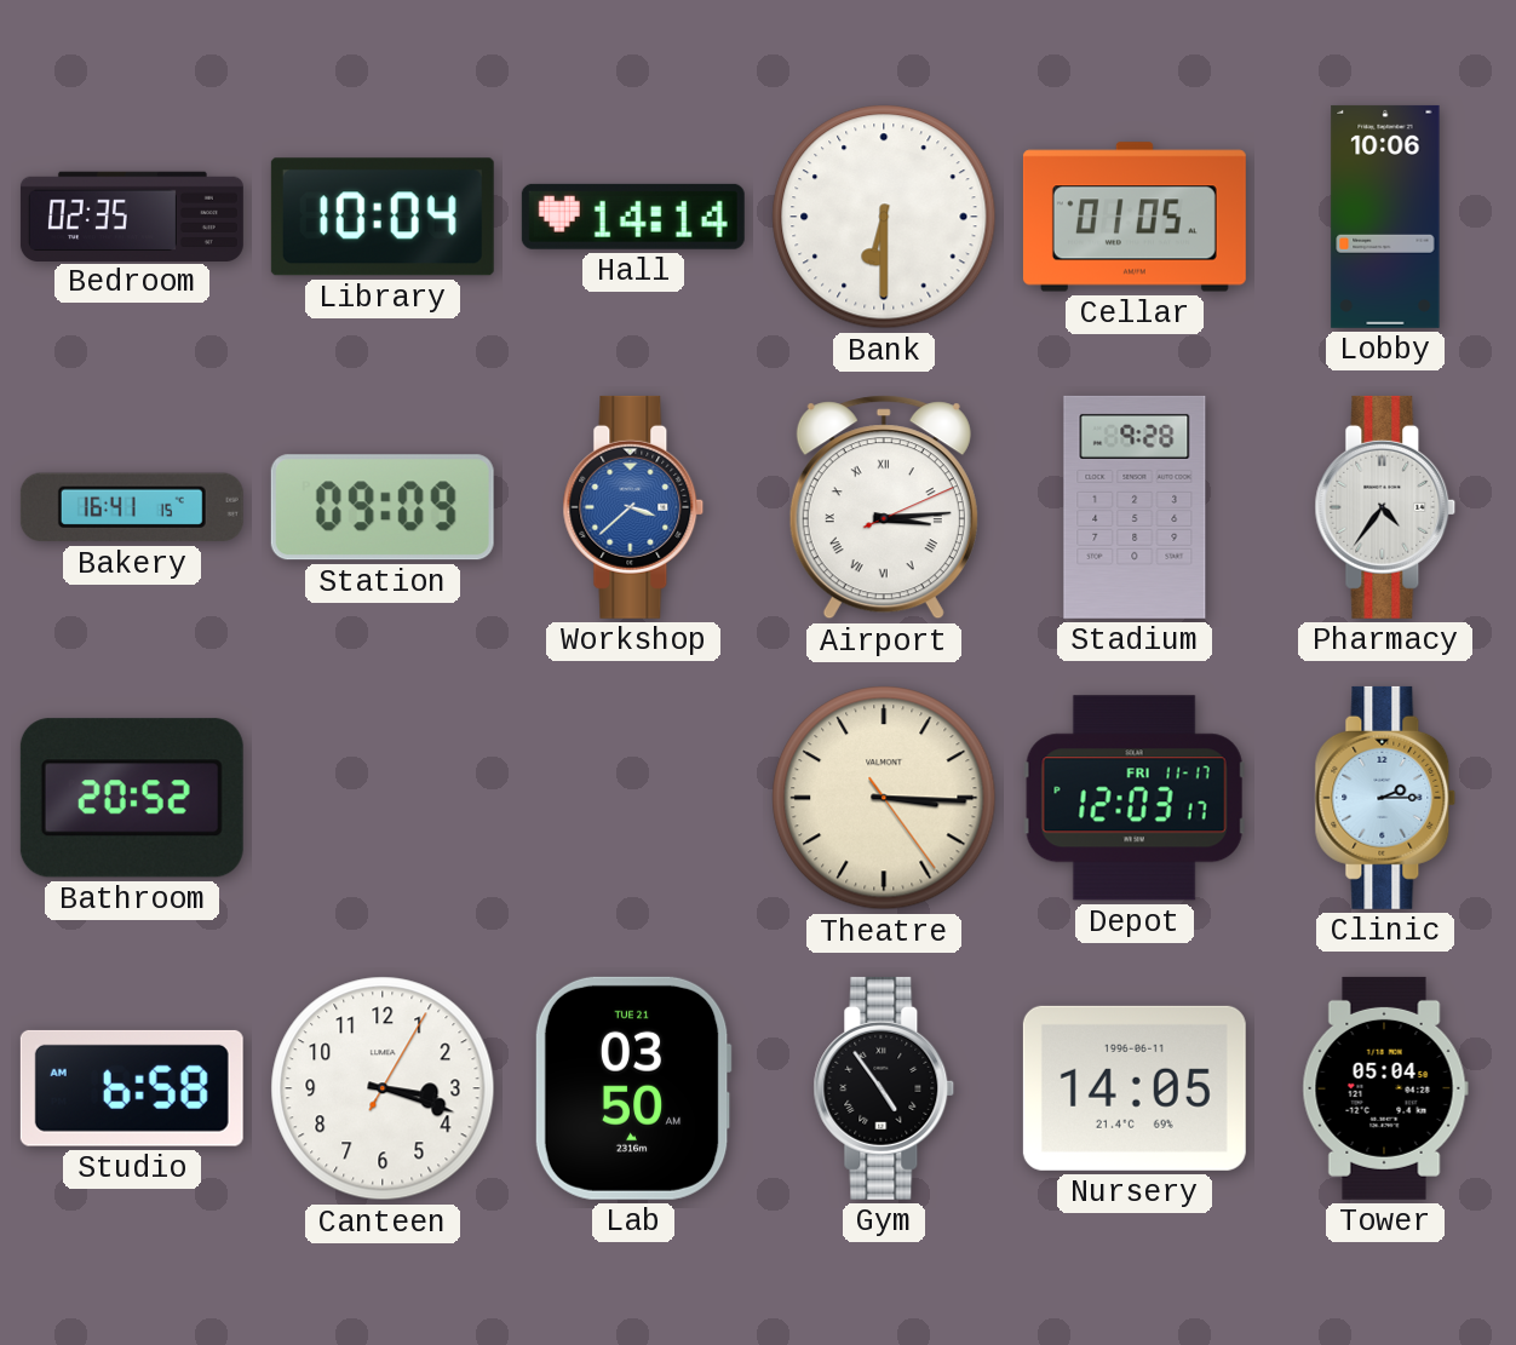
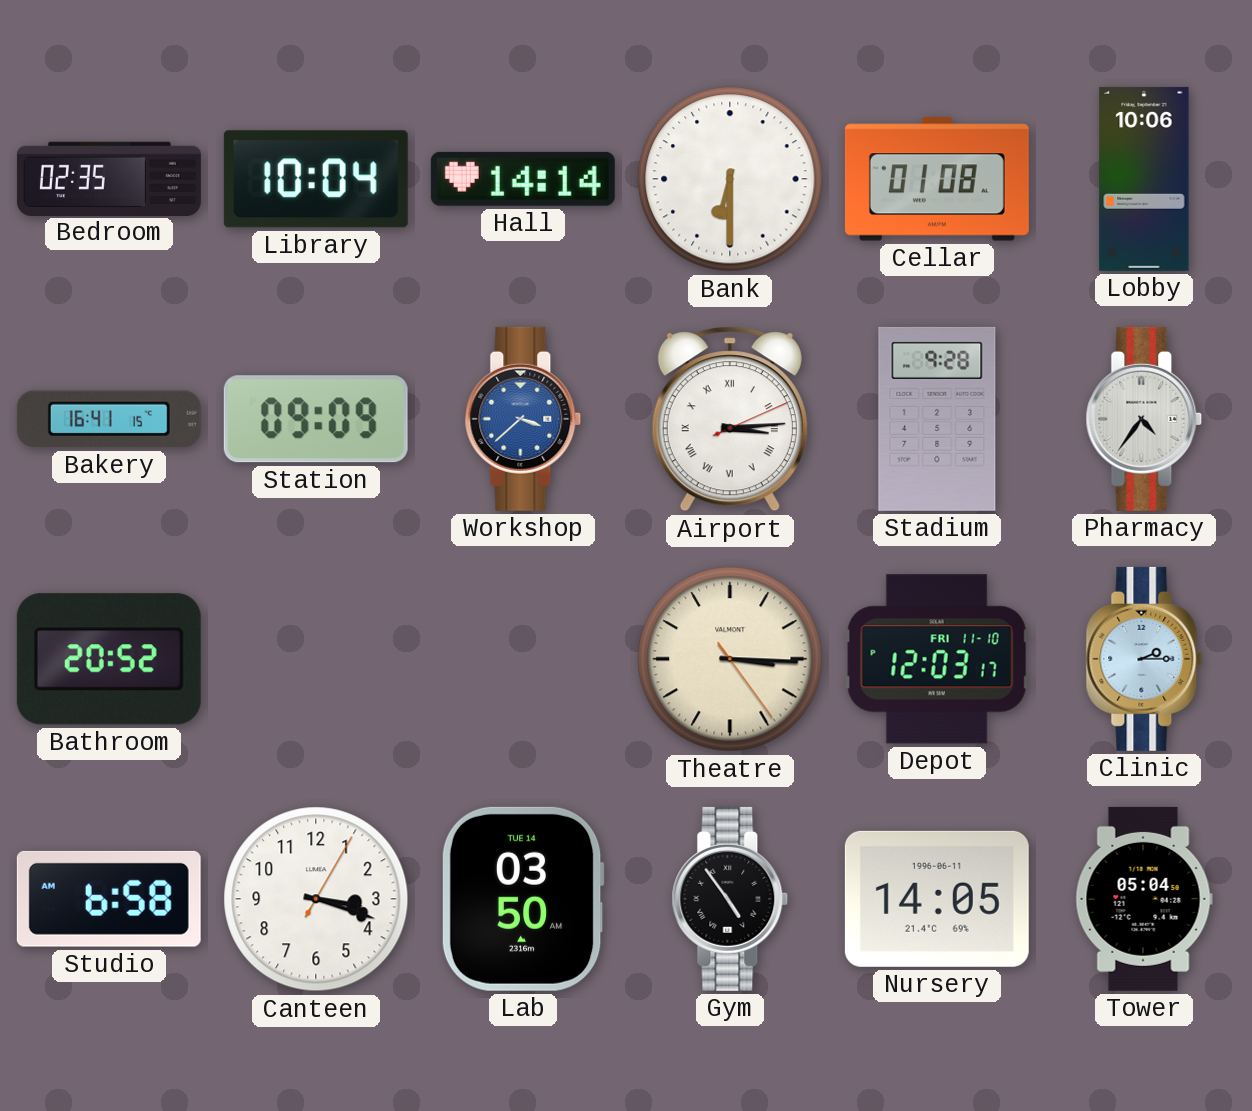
Cellar: 01:05 -> 01:08 (937, 179)
Depot date: FRI 11-17 -> FRI 11-10 (937, 659)
Lab date: TUE 21 -> TUE 14 (523, 899)
